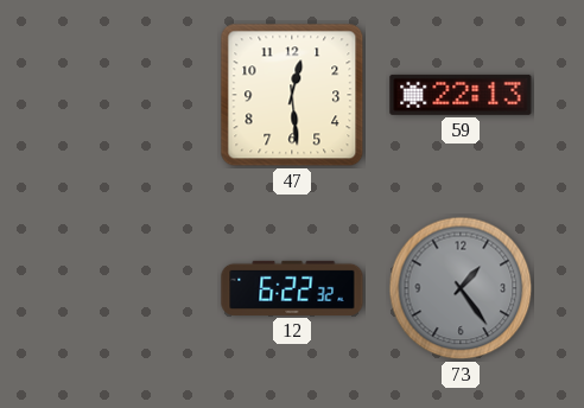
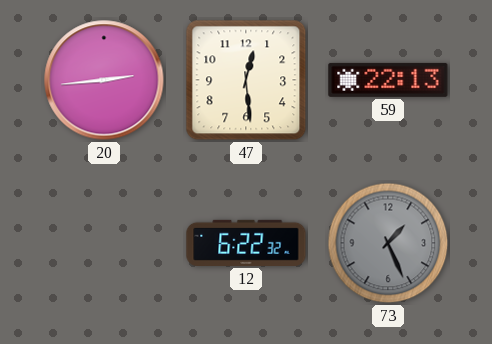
20: none -> 2:44 (104, 80)
73: 1:24 -> 1:26 (388, 243)
